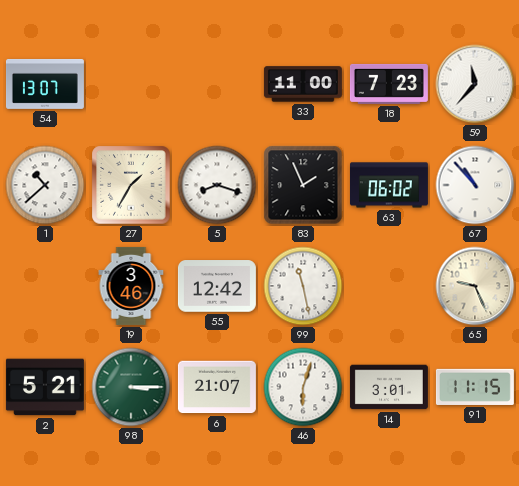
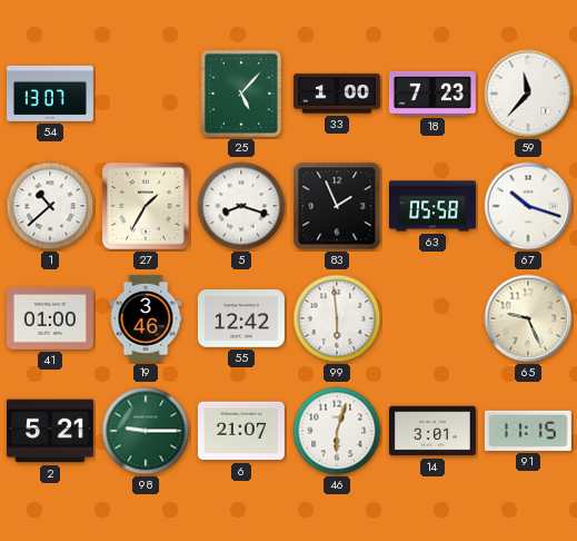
25: none -> 5:07 (241, 94)
33: 11:00 -> 1:00 (337, 94)
63: 06:02 -> 05:58 (432, 206)
67: 10:53 -> 10:18 (528, 206)
41: none -> 01:00 (50, 318)
99: 11:28 -> 5:59 (337, 318)
98: 3:15 -> 9:15 (146, 431)
